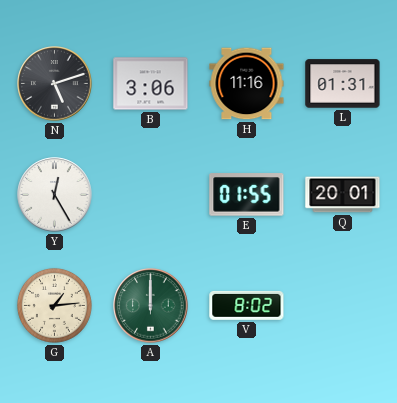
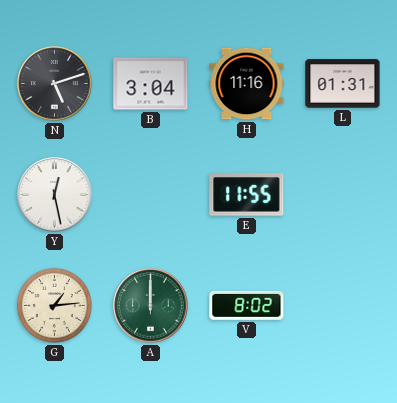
B: 3:06 -> 3:04 (151, 84)
Y: 12:25 -> 12:28 (55, 195)
E: 01:55 -> 11:55 (247, 195)
Q: 20:01 -> none (343, 195)
